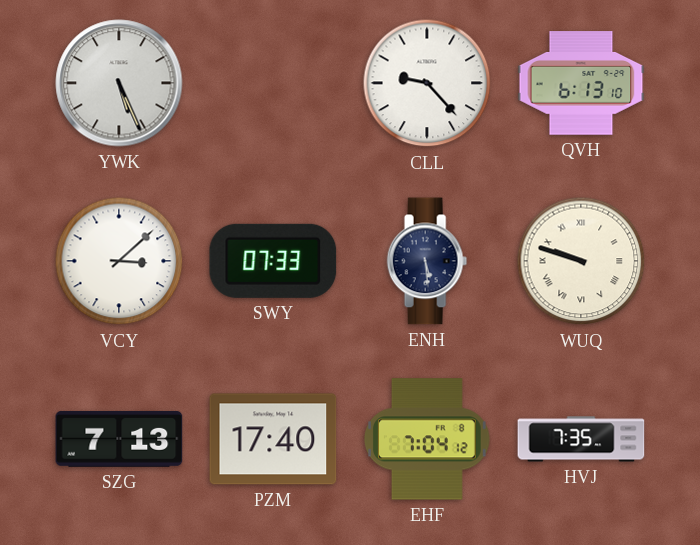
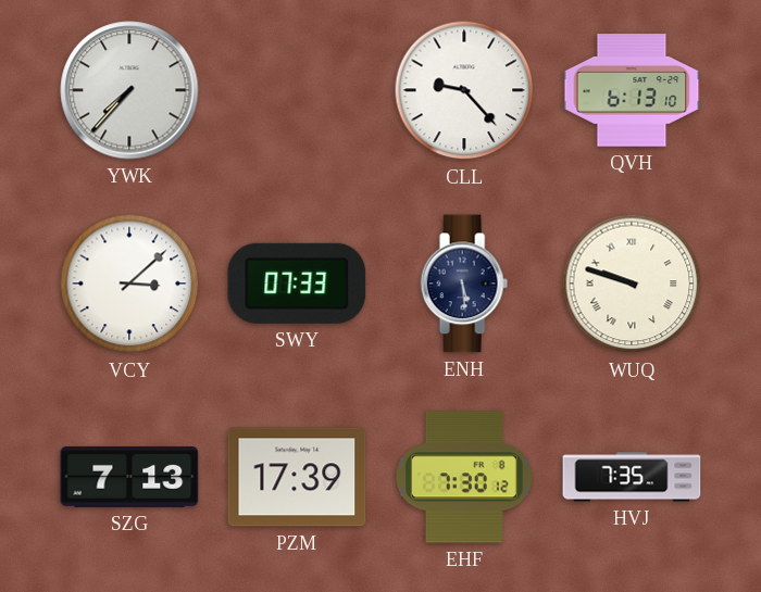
YWK: 5:26 -> 7:37 (129, 90)
PZM: 17:40 -> 17:39 (297, 477)
EHF: 7:04 -> 7:30 (465, 477)
